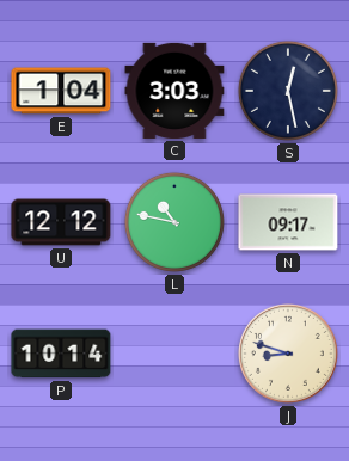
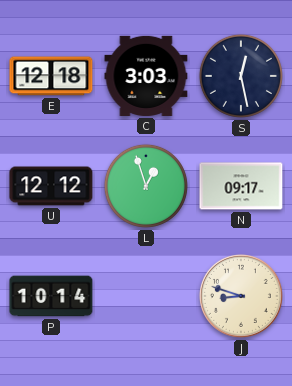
E: 1:04 -> 12:18 (51, 76)
L: 10:47 -> 12:57 (146, 186)
